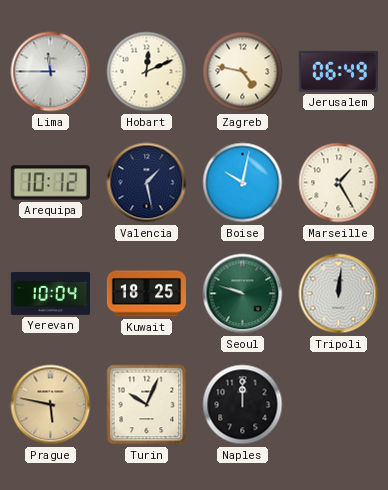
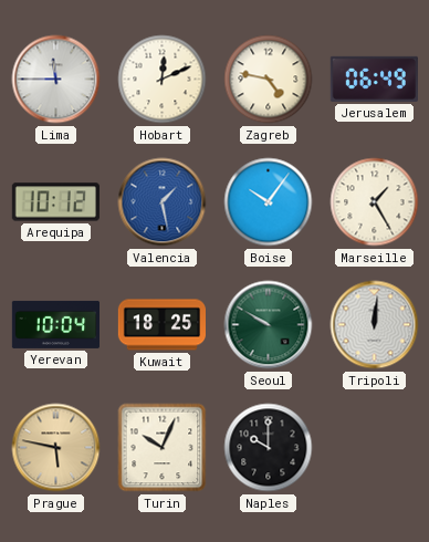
Valencia dial: navy -> blue (163, 202)
Boise: 10:02 -> 10:06 (269, 202)
Seoul: 9:48 -> 9:50 (269, 325)
Naples: 12:00 -> 10:00 (269, 448)
